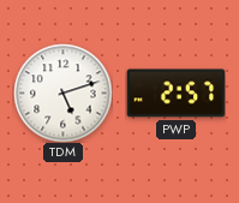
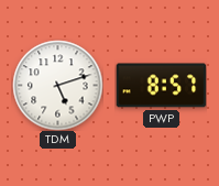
PWP: 2:57 -> 8:57 (161, 86)
